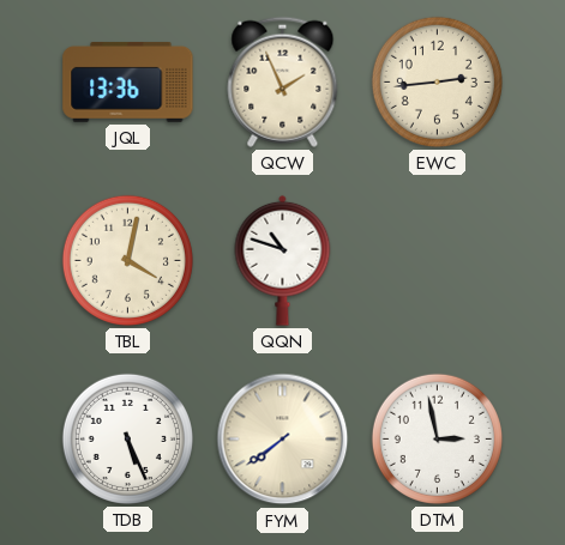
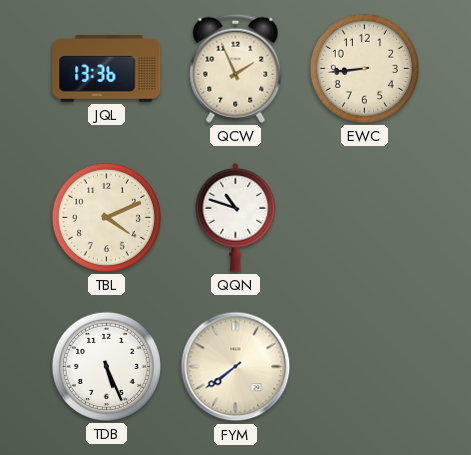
EWC: 2:44 -> 8:44 (364, 68)
TBL: 4:02 -> 4:11 (106, 217)
DTM: 2:58 -> none (437, 438)
